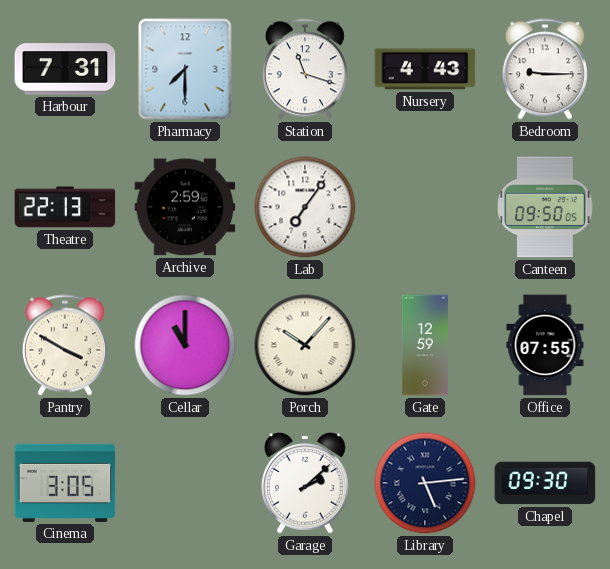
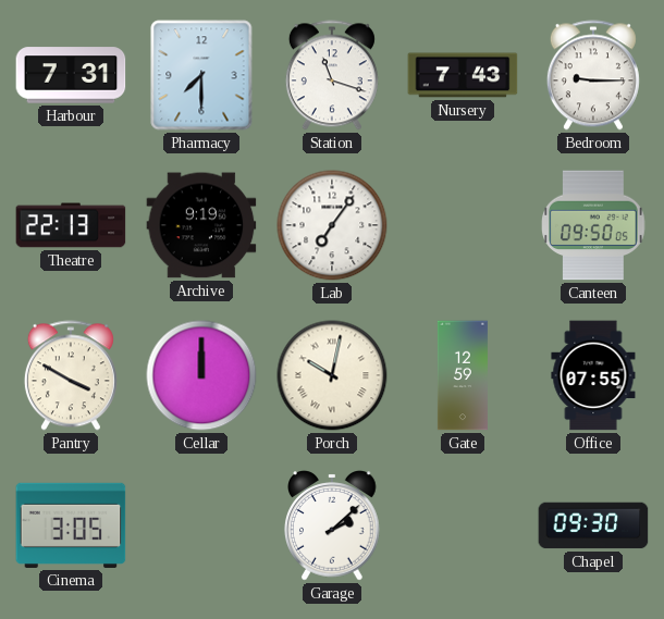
Nursery: 4:43 -> 7:43 (463, 75)
Archive: 2:59 -> 9:19 (201, 225)
Cellar: 11:00 -> 12:00 (201, 375)
Porch: 10:07 -> 10:02 (332, 375)
Library: 5:14 -> none (425, 483)
